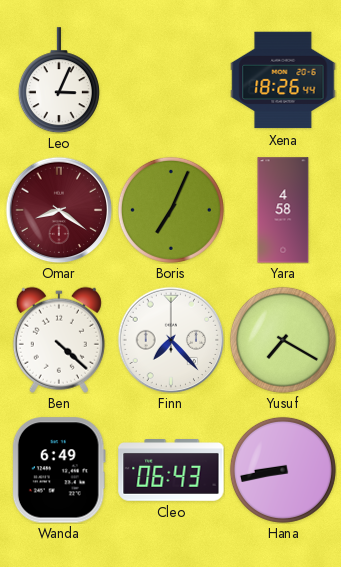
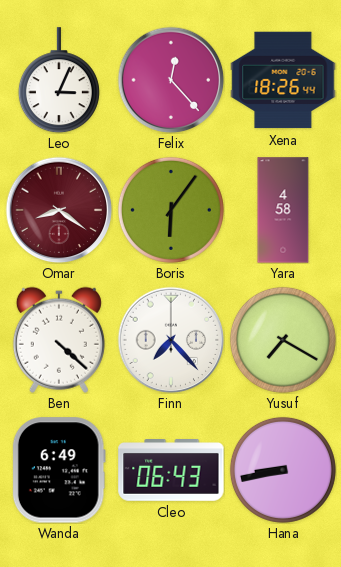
Felix: none -> 12:23 (171, 80)
Boris: 7:04 -> 6:06 (171, 210)
